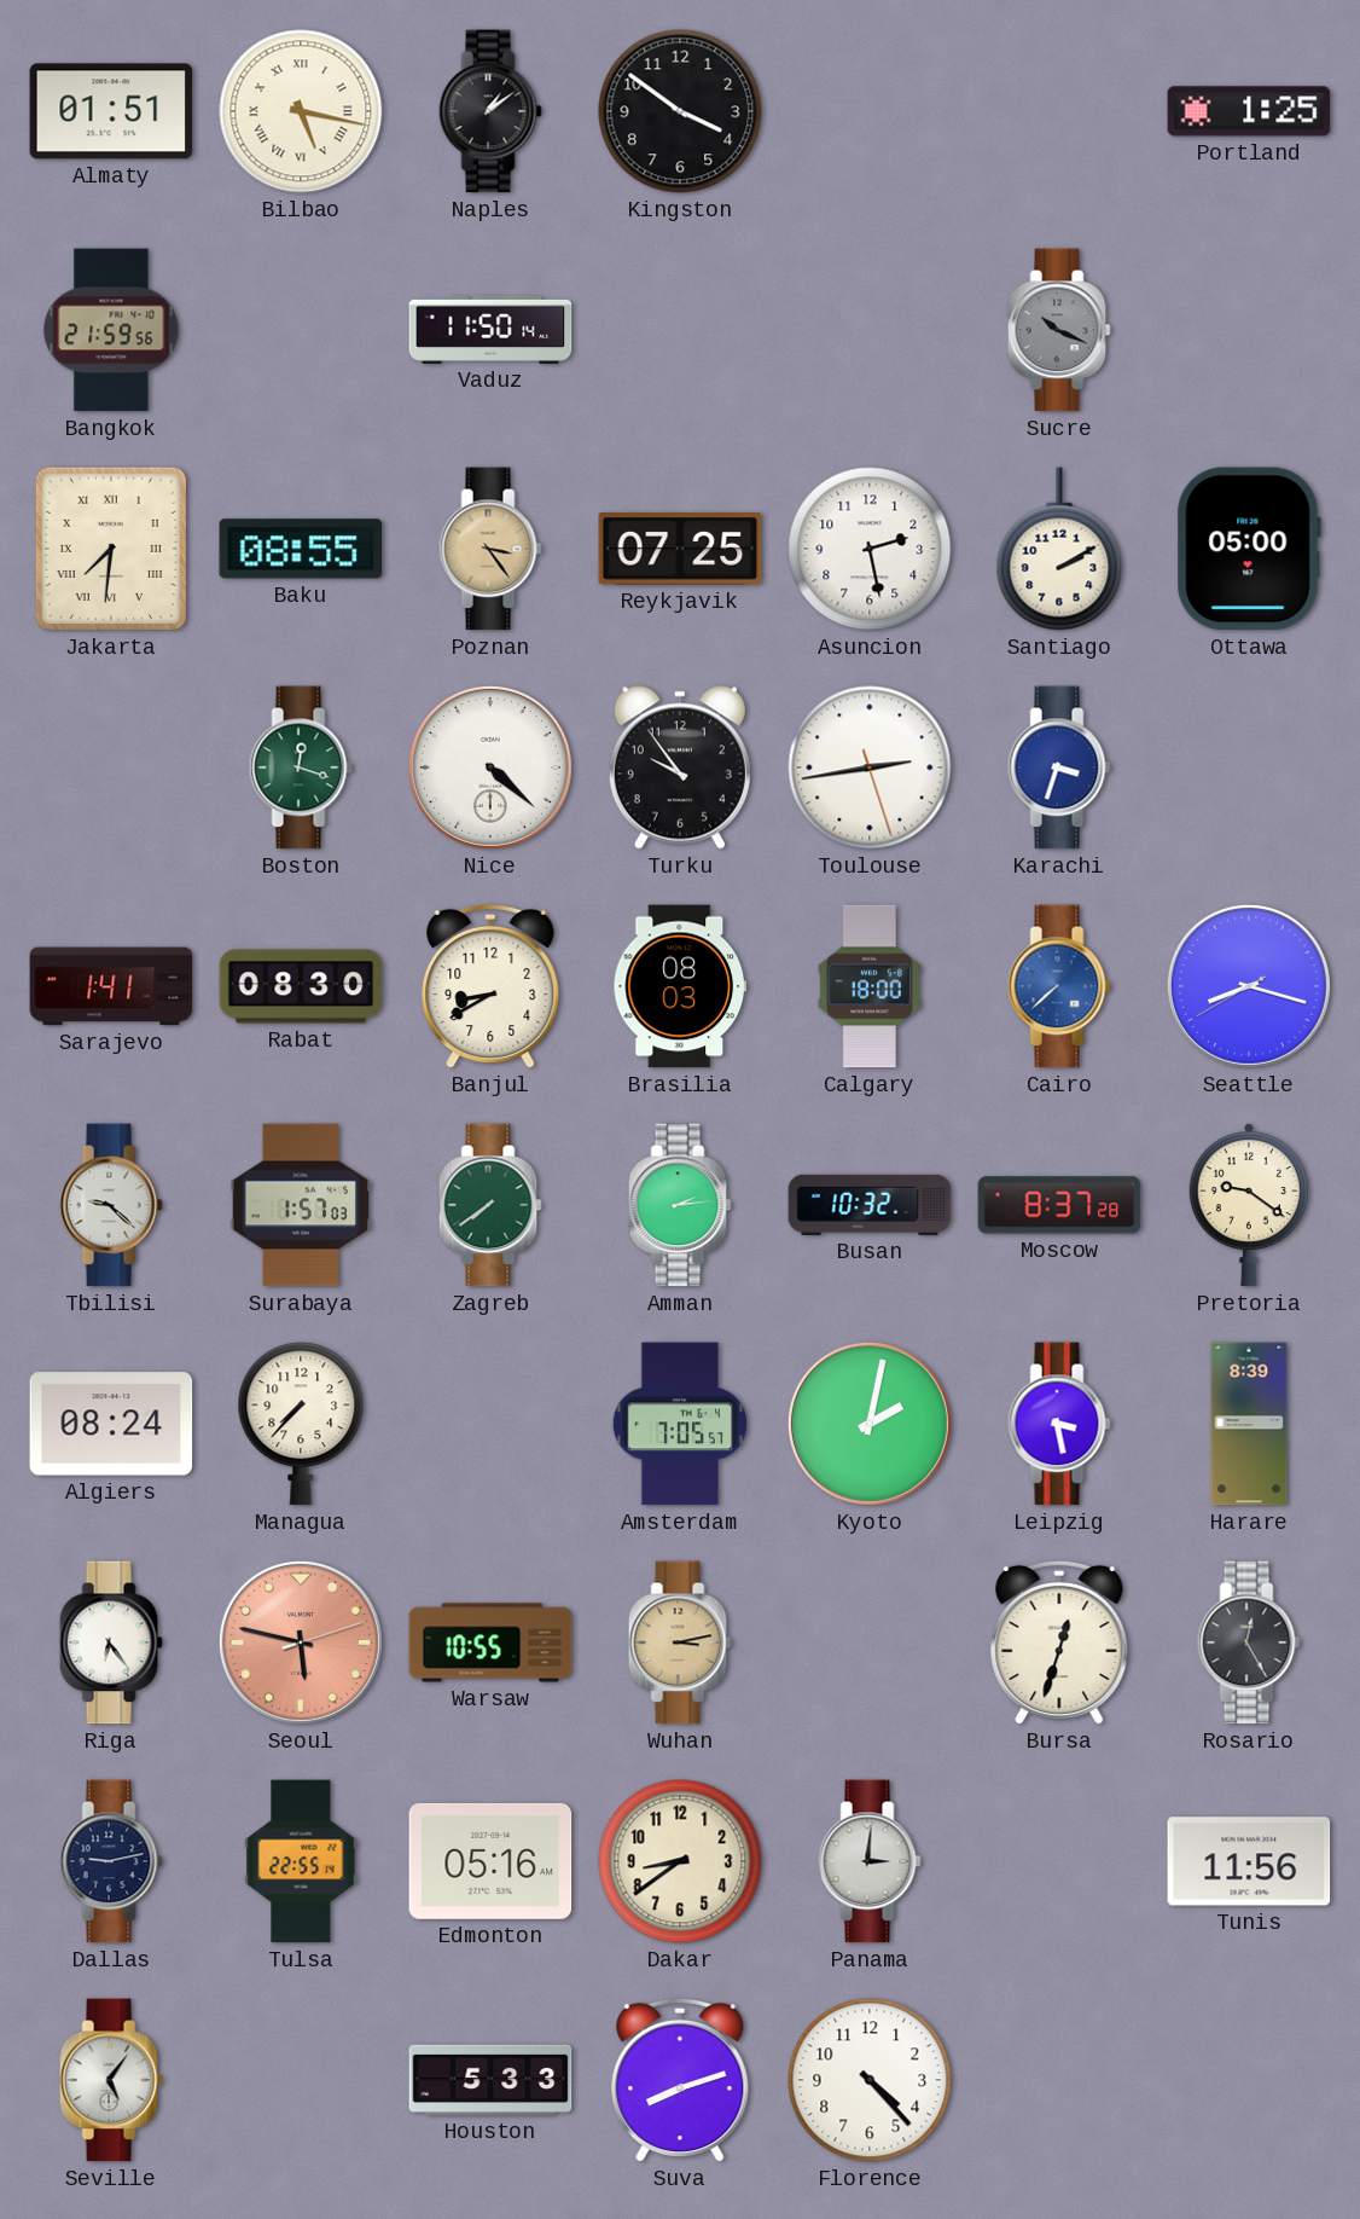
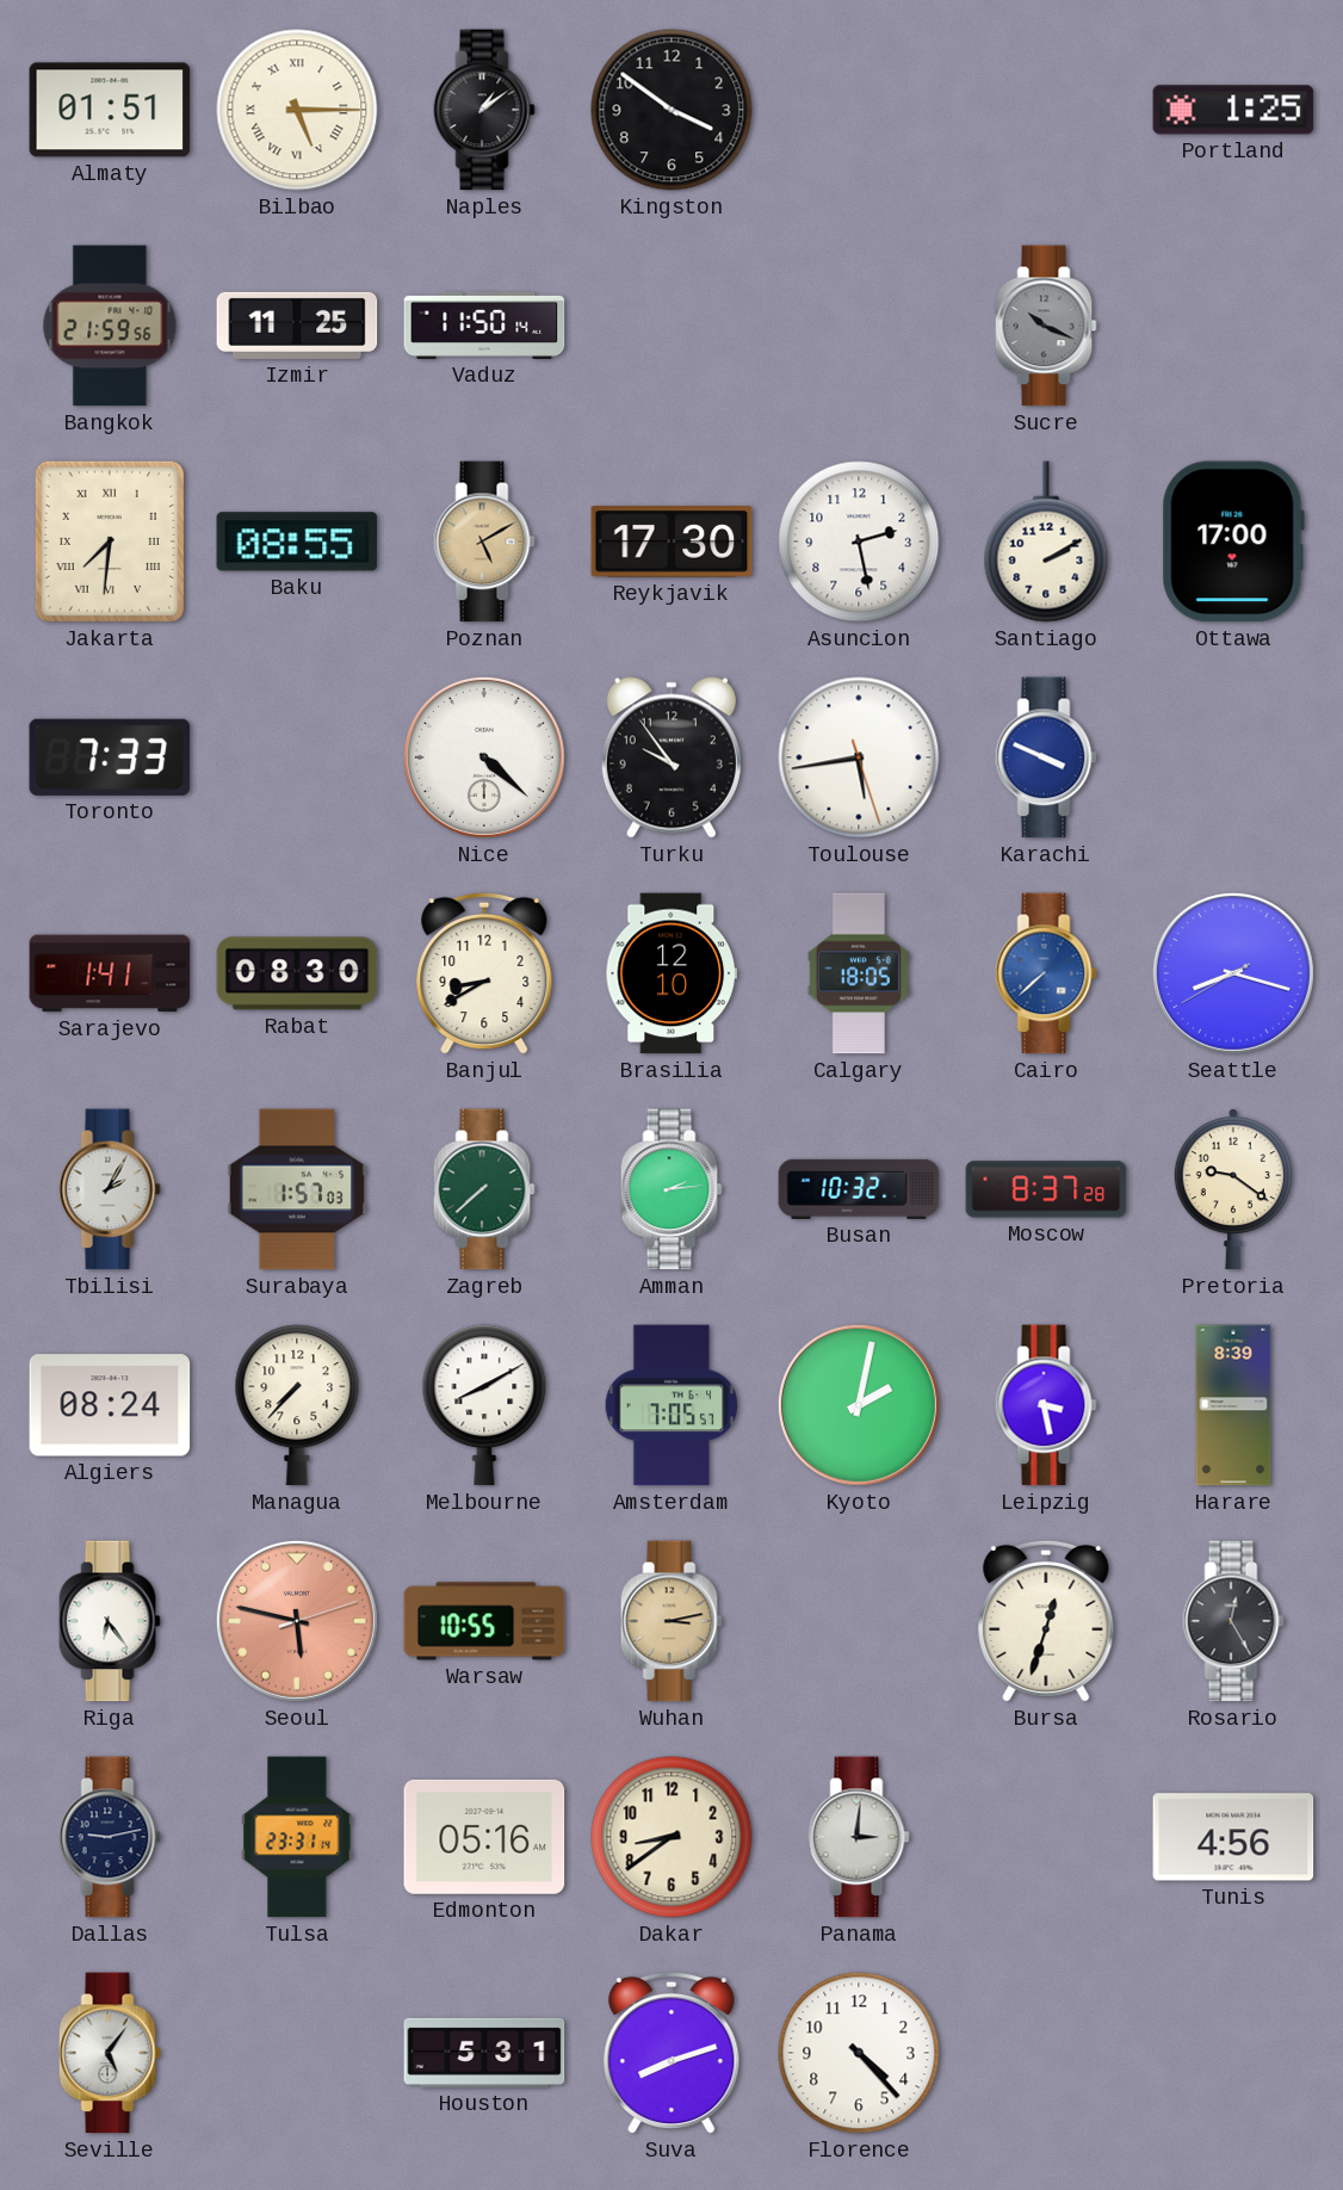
Bilbao: 5:17 -> 5:15 (297, 110)
Izmir: none -> 11:25 (297, 326)
Poznan: 3:24 -> 5:10 (484, 542)
Reykjavik: 07:25 -> 17:30 (671, 542)
Ottawa: 05:00 -> 17:00 (1233, 542)
Toronto: none -> 7:33 (110, 757)
Boston: 12:18 -> none (301, 767)
Toulouse: 2:43 -> 5:43 (859, 757)
Karachi: 3:33 -> 3:49 (1046, 757)
Brasilia: 08:03 -> 12:10 (670, 973)
Calgary: 18:00 -> 18:05 (859, 973)
Tbilisi: 9:22 -> 2:05 (110, 1189)
Zagreb: 7:39 -> 7:38 (484, 1189)
Melbourne: none -> 8:10 (484, 1405)
Tulsa: 22:55 -> 23:31 (297, 1837)
Tunis: 11:56 -> 4:56 (1233, 1837)
Houston: 5:33 -> 5:31 (484, 2053)
